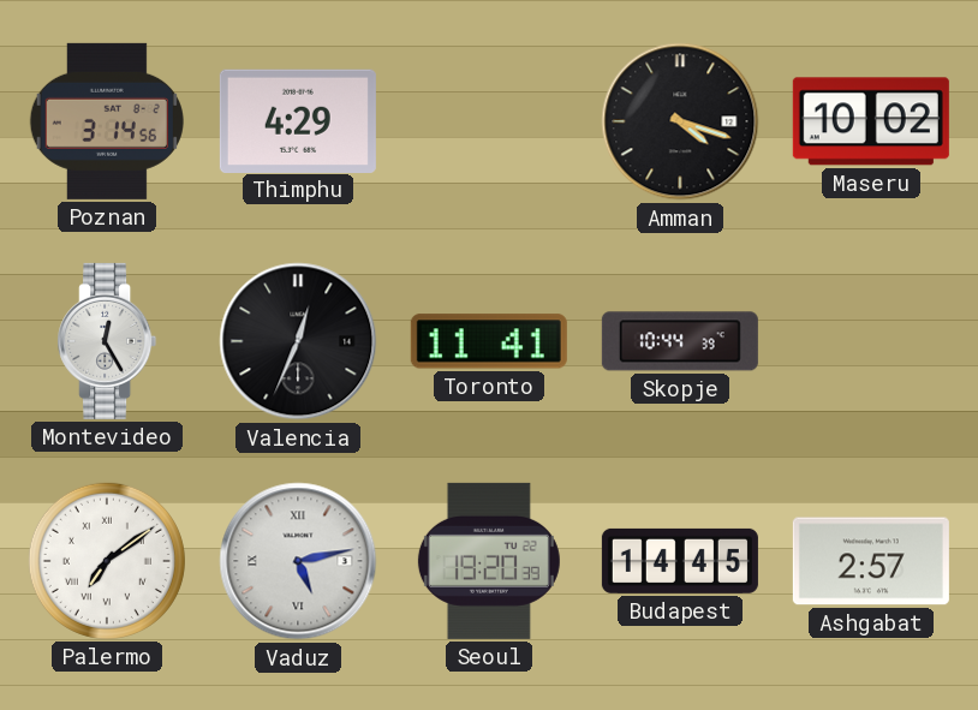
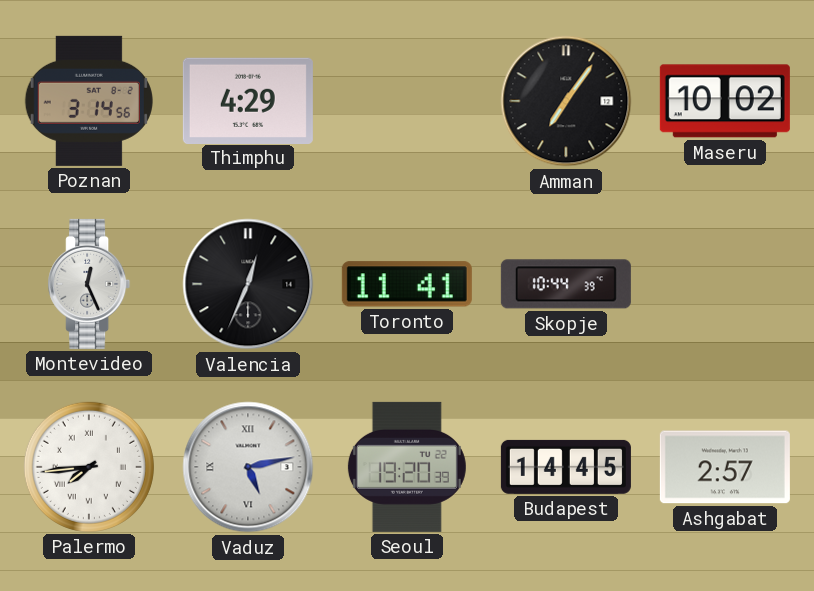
Amman: 4:18 -> 7:06 (566, 101)
Montevideo: 12:25 -> 12:26 (89, 284)
Palermo: 7:09 -> 7:44 (89, 467)
